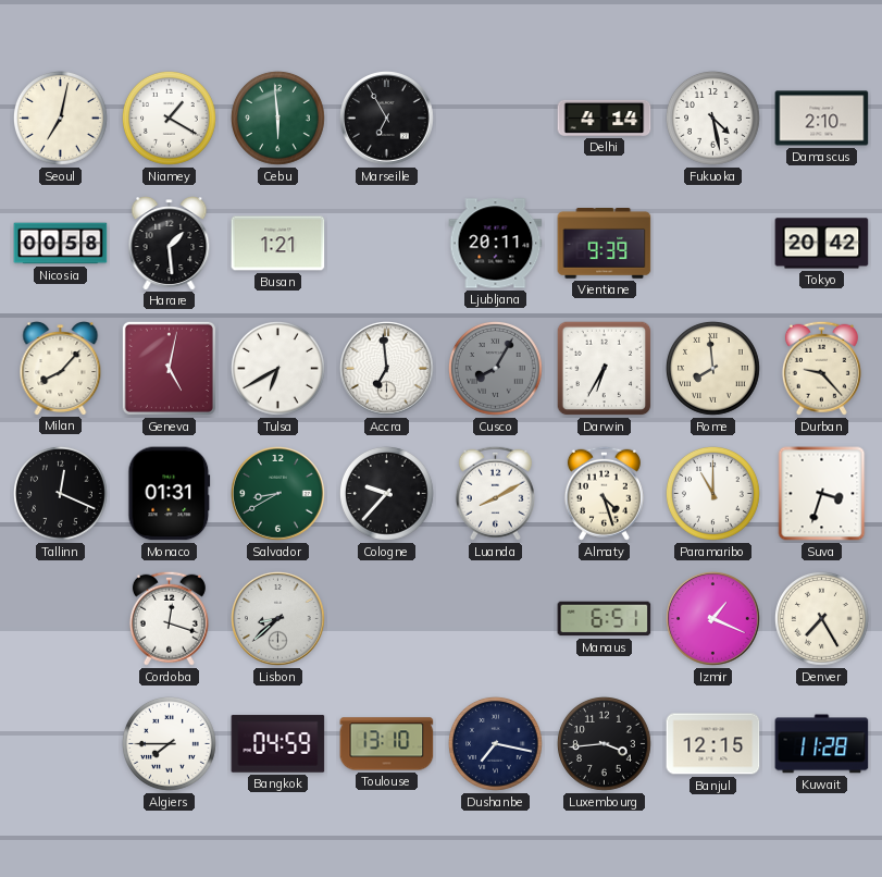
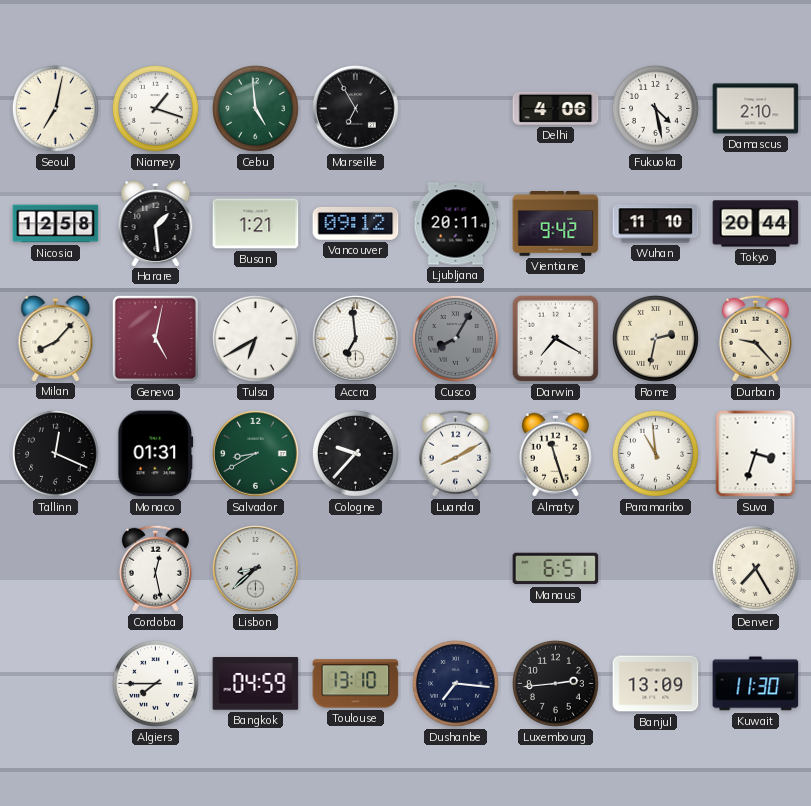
Niamey: 1:20 -> 1:18 (156, 109)
Cebu: 5:59 -> 4:59 (256, 109)
Delhi: 4:14 -> 4:06 (556, 108)
Nicosia: 00:58 -> 12:58 (56, 224)
Vancouver: none -> 09:12 (356, 224)
Vientiane: 9:39 -> 9:42 (556, 224)
Wuhan: none -> 11:10 (656, 224)
Tokyo: 20:42 -> 20:44 (756, 224)
Darwin: 6:35 -> 7:20 (556, 339)
Rome: 7:59 -> 2:32 (656, 339)
Almaty: 4:27 -> 11:27 (555, 453)
Paramaribo: 11:00 -> 10:59 (656, 454)
Cordoba: 12:18 -> 12:28 (155, 568)
Izmir: 1:19 -> none (713, 619)
Dushanbe: 7:17 -> 7:16 (456, 684)
Luxembourg: 3:44 -> 2:44 (556, 684)
Banjul: 12:15 -> 13:09 (656, 684)
Kuwait: 11:28 -> 11:30 (756, 684)
